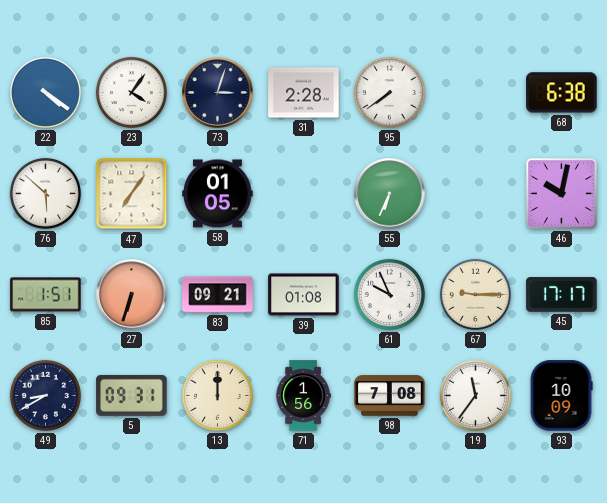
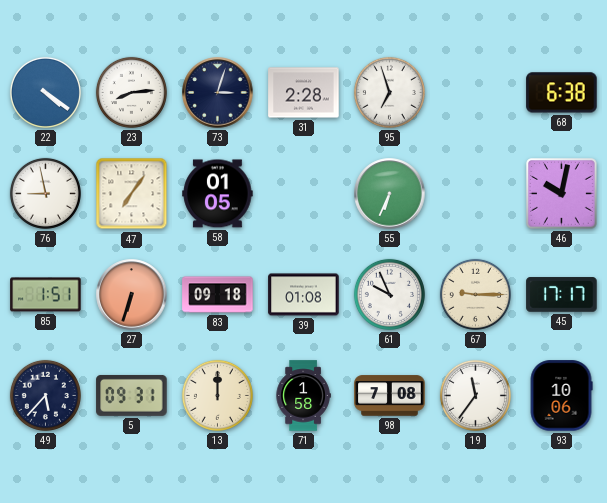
23: 4:06 -> 8:14 (131, 92)
95: 7:39 -> 6:57 (389, 92)
76: 5:52 -> 8:58 (45, 193)
83: 09:21 -> 09:18 (218, 295)
49: 8:40 -> 5:37 (45, 395)
71: 1:56 -> 1:58 (303, 396)
93: 10:09 -> 10:06 (561, 396)
